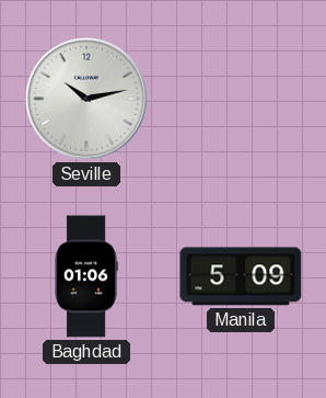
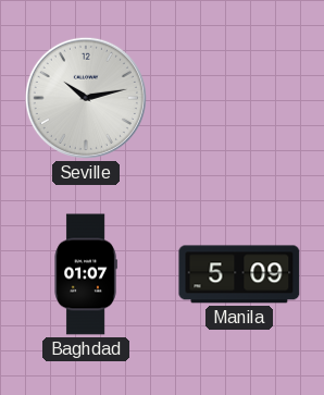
Baghdad: 01:06 -> 01:07 (86, 274)
